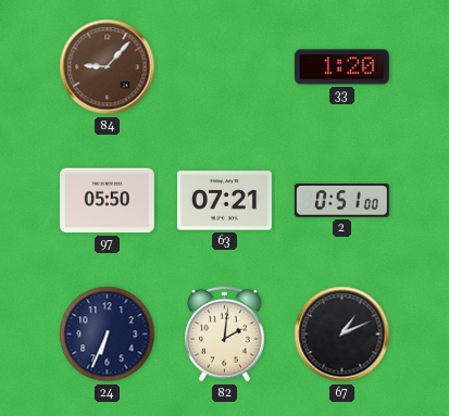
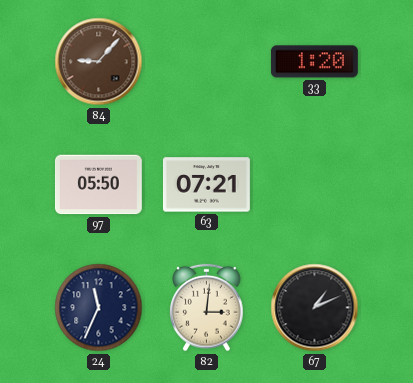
2: 0:51 -> none (341, 201)
24: 6:34 -> 11:34 (99, 308)
82: 2:01 -> 3:01 (207, 308)
